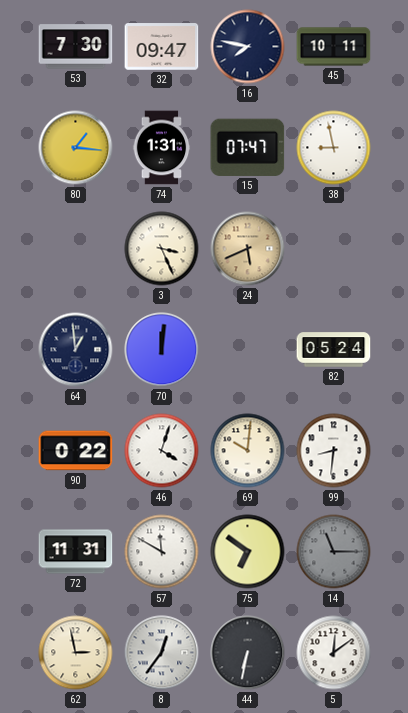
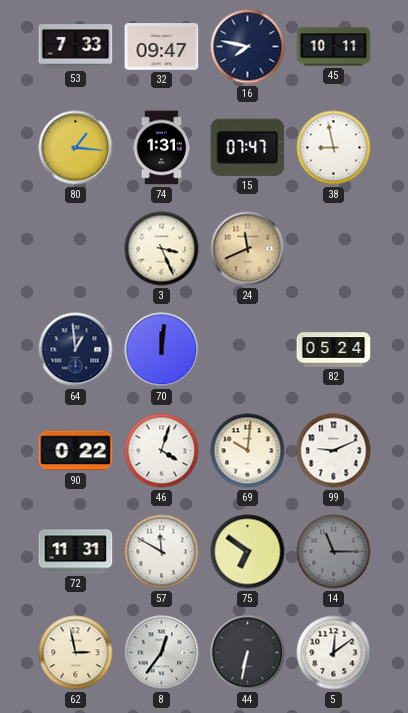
53: 7:30 -> 7:33 (76, 47)
24: 5:41 -> 11:41 (248, 249)
99: 8:31 -> 9:11 (334, 451)
